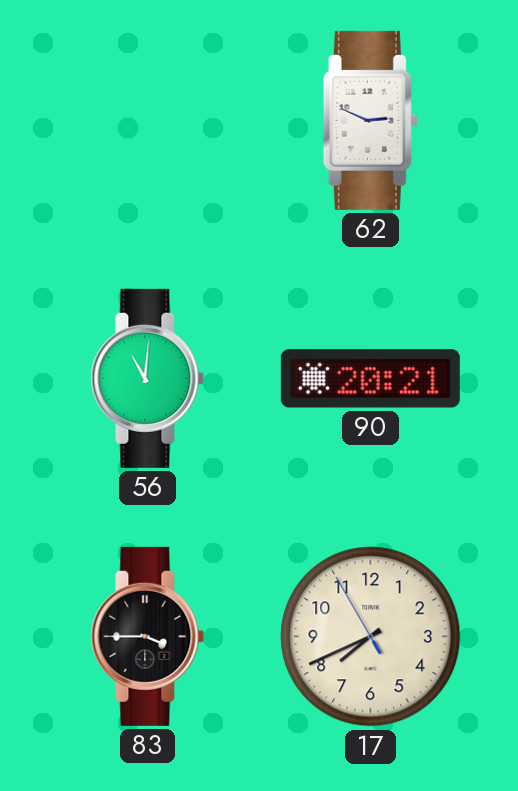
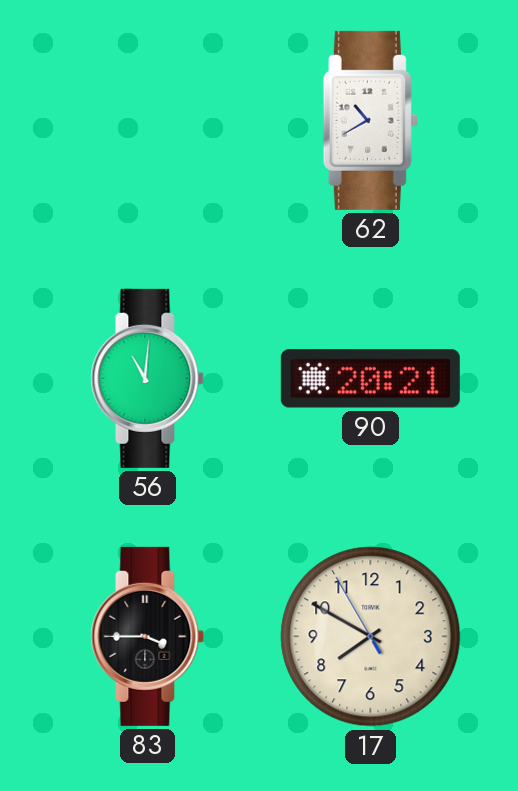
62: 2:49 -> 10:40 (370, 120)
17: 7:40 -> 7:49 (371, 637)
